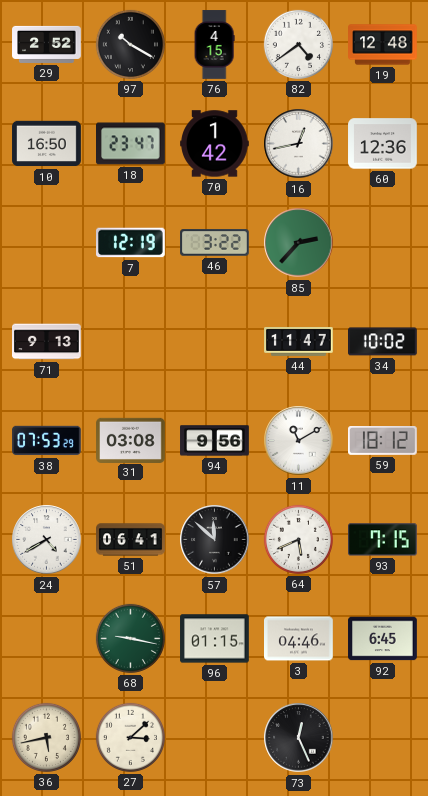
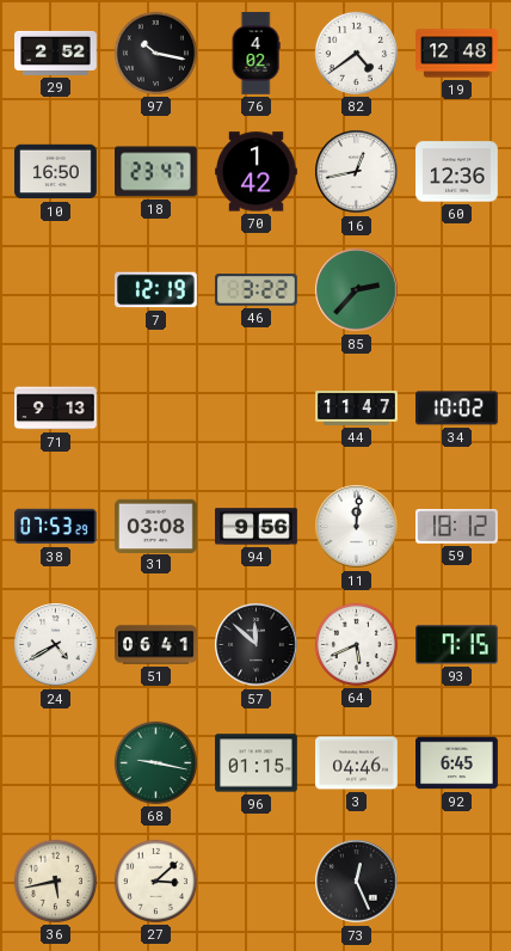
97: 10:20 -> 10:17 (155, 53)
76: 4:15 -> 4:02 (255, 54)
11: 11:10 -> 12:01 (357, 527)
